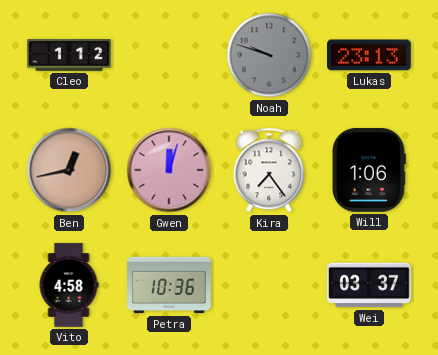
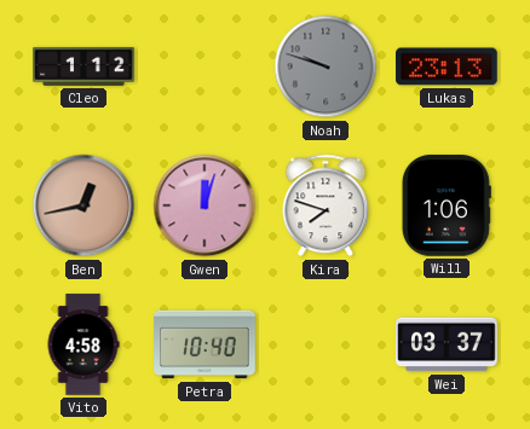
Kira: 7:24 -> 7:48 (326, 205)
Petra: 10:36 -> 10:40 (204, 344)
